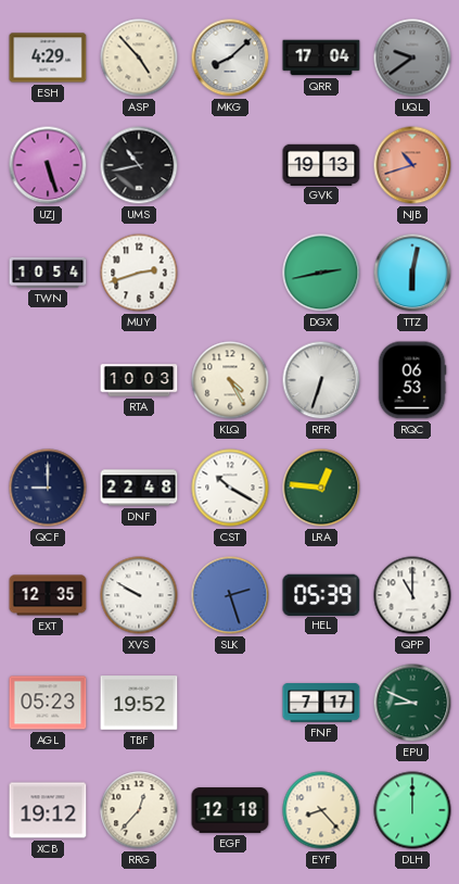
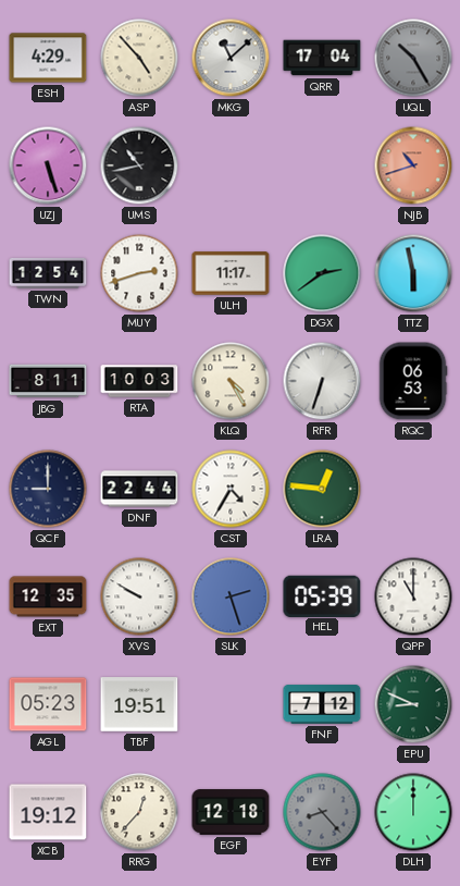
MKG: 8:08 -> 11:08 (231, 58)
UQL: 9:39 -> 10:25 (413, 58)
GVK: 19:13 -> none (321, 164)
TWN: 10:54 -> 12:54 (48, 273)
ULH: none -> 11:17 (231, 273)
DGX: 2:43 -> 2:39 (322, 273)
TTZ: 6:02 -> 5:58 (413, 273)
JBG: none -> 8:11 (48, 381)
DNF: 22:48 -> 22:44 (139, 489)
CST: 10:20 -> 4:35 (231, 489)
TBF: 19:52 -> 19:51 (139, 704)
FNF: 7:17 -> 7:12 (322, 704)
EYF dial: cream -> grey (322, 812)
